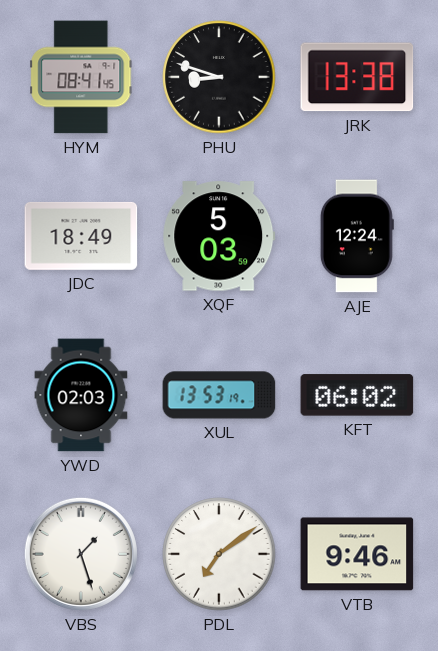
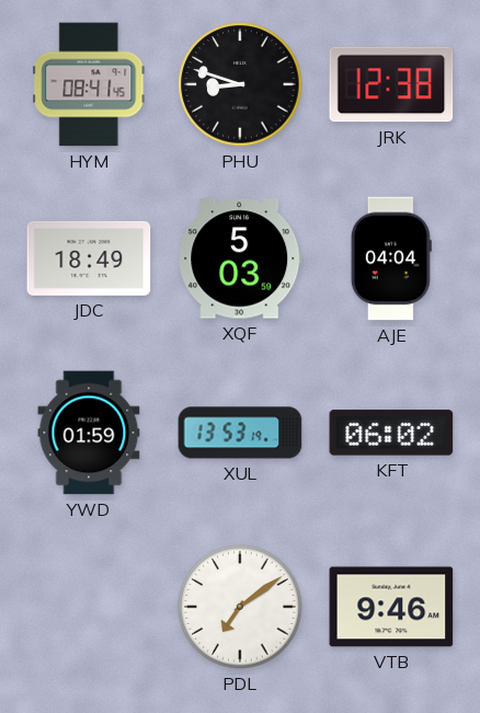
JRK: 13:38 -> 12:38 (391, 84)
AJE: 12:24 -> 04:04 (391, 258)
YWD: 02:03 -> 01:59 (89, 433)
VBS: 1:27 -> none (81, 554)
